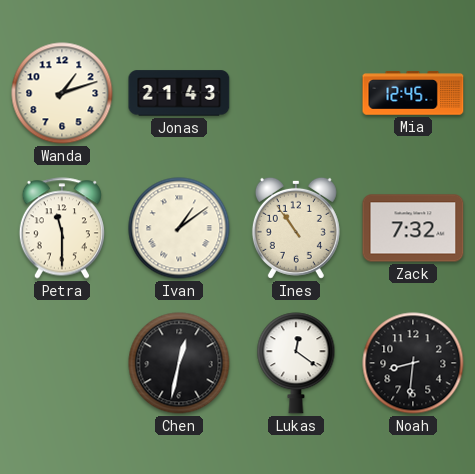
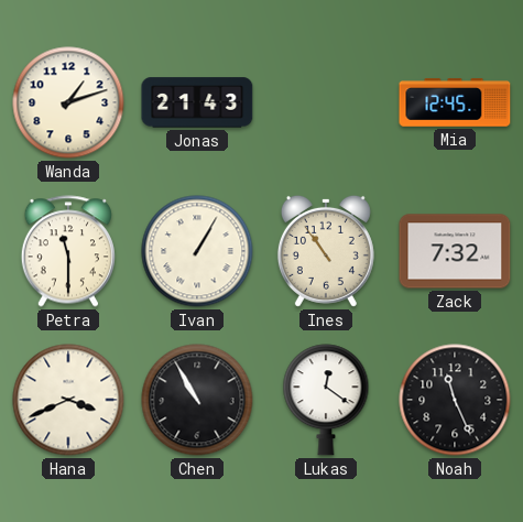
Ivan: 1:09 -> 1:05 (197, 251)
Hana: none -> 3:41 (68, 400)
Chen: 12:32 -> 10:55 (197, 400)
Noah: 8:31 -> 11:26 (455, 400)
